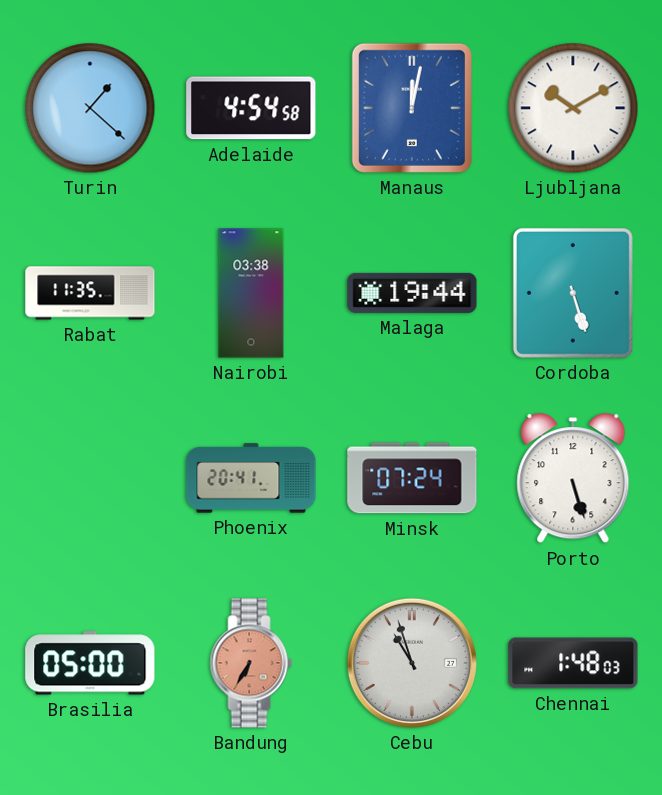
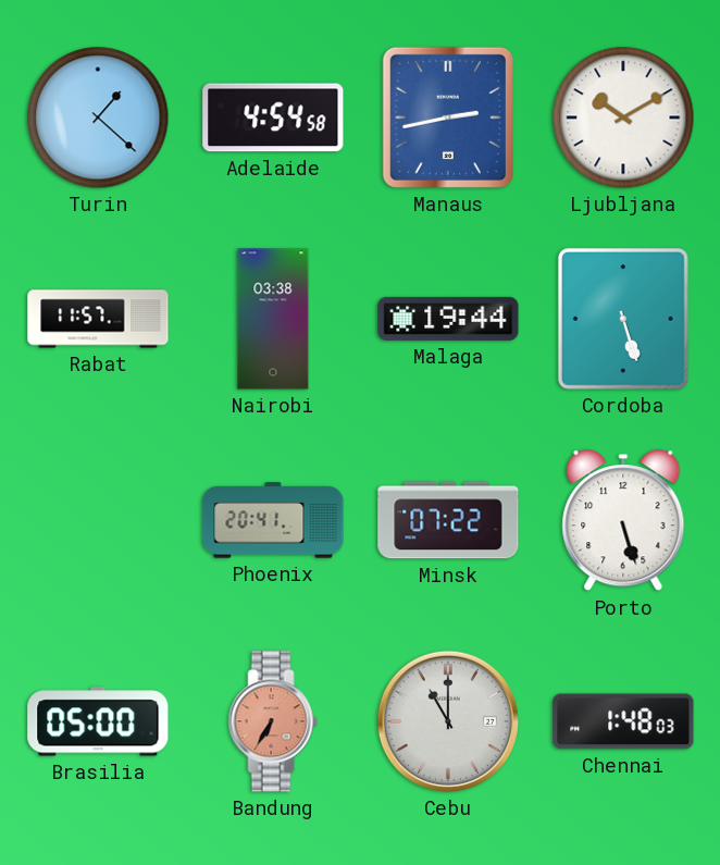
Manaus: 12:02 -> 2:43 (448, 118)
Rabat: 11:35 -> 11:57 (98, 319)
Minsk: 07:24 -> 07:22 (448, 520)
Cebu: 10:57 -> 11:00 (448, 721)
